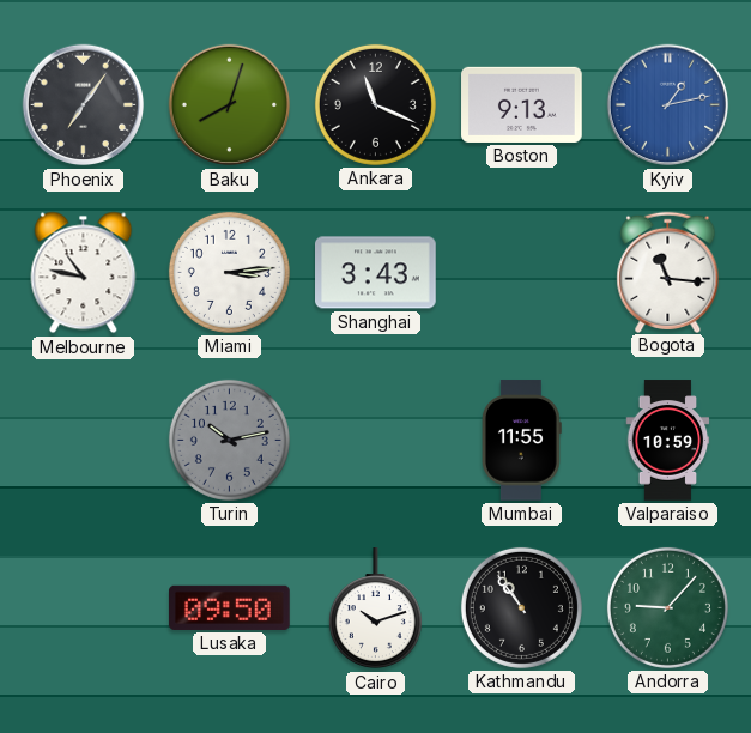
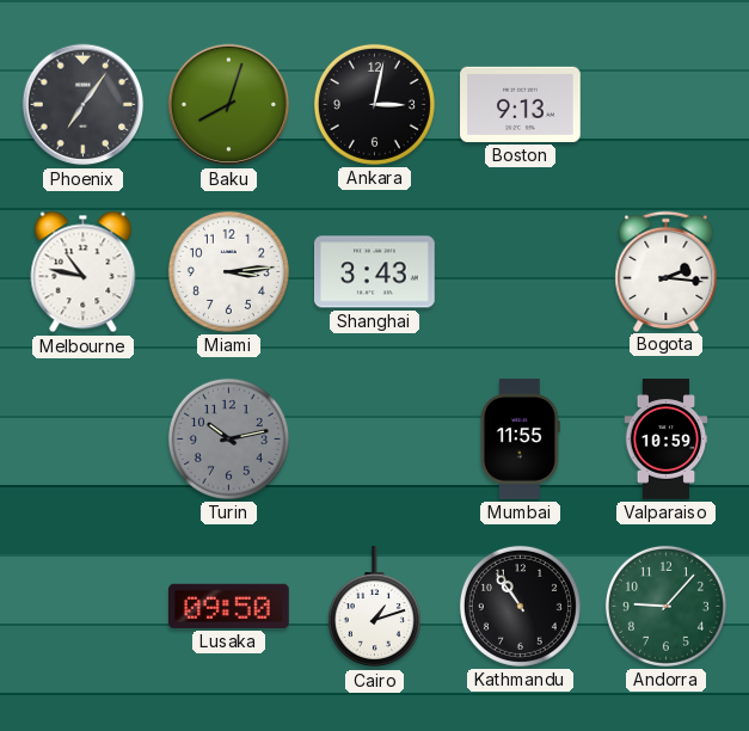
Ankara: 11:19 -> 3:02 (374, 104)
Kyiv: 1:13 -> none (668, 105)
Bogota: 11:16 -> 2:16 (667, 271)
Cairo: 10:12 -> 1:12 (374, 607)
